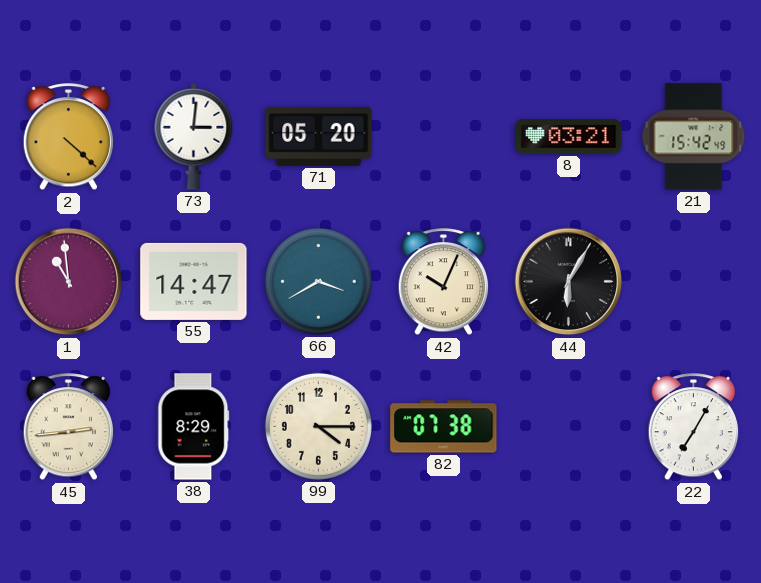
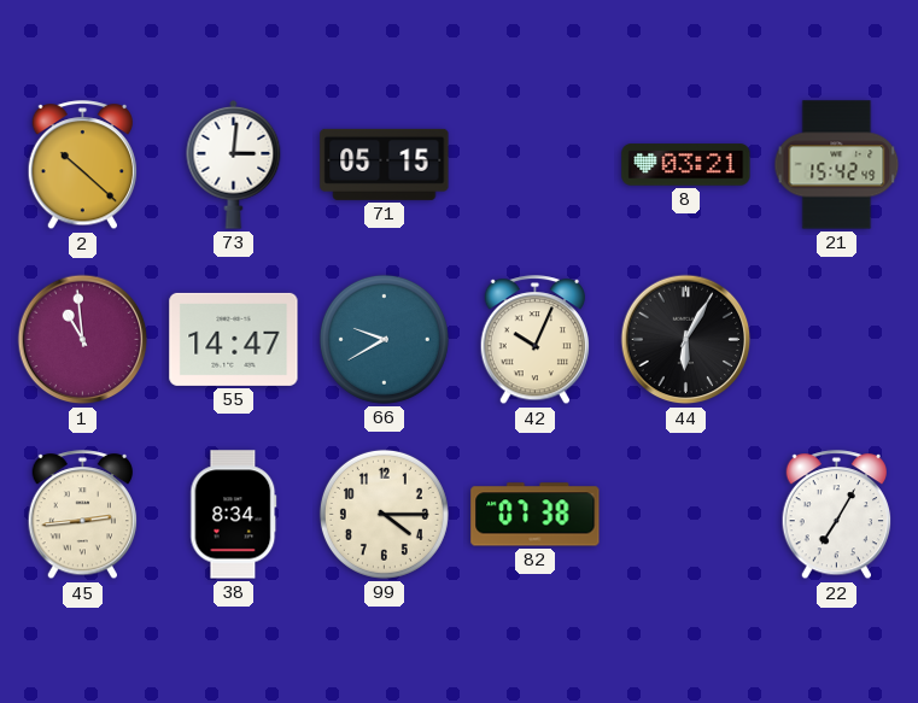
2: 4:22 -> 10:22 (83, 165)
71: 05:20 -> 05:15 (385, 164)
66: 3:40 -> 9:40 (384, 339)
38: 8:29 -> 8:34 (234, 515)
